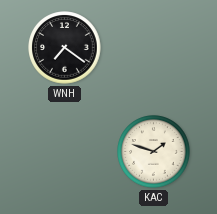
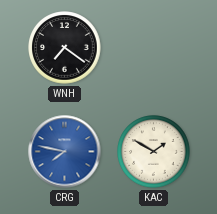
CRG: none -> 7:47 (65, 152)
KAC: 1:48 -> 1:50 (154, 152)
